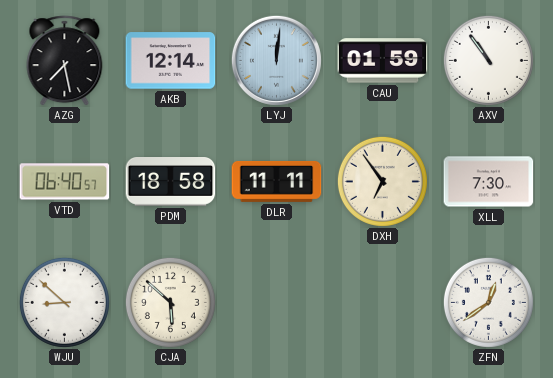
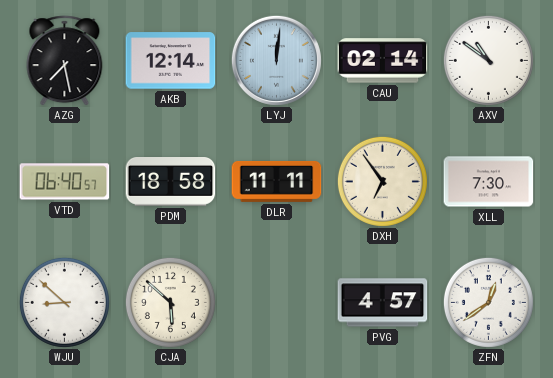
CAU: 01:59 -> 02:14 (383, 61)
AXV: 10:54 -> 10:51 (488, 60)
PVG: none -> 4:57 (383, 303)
